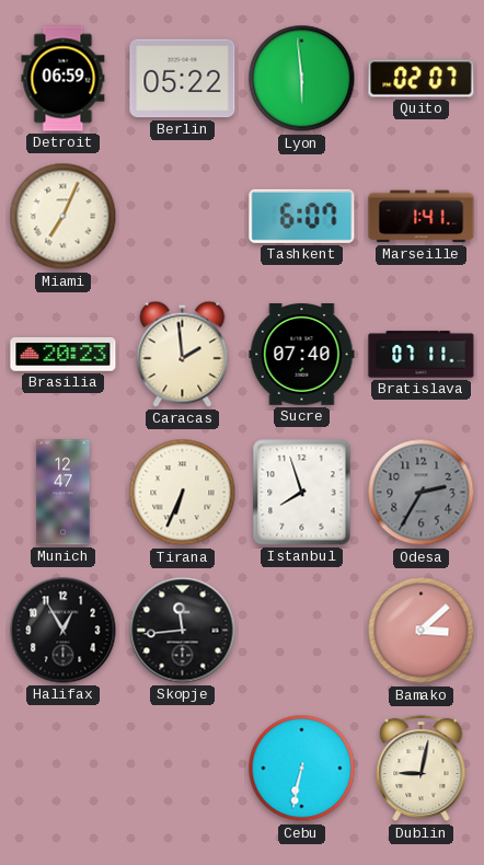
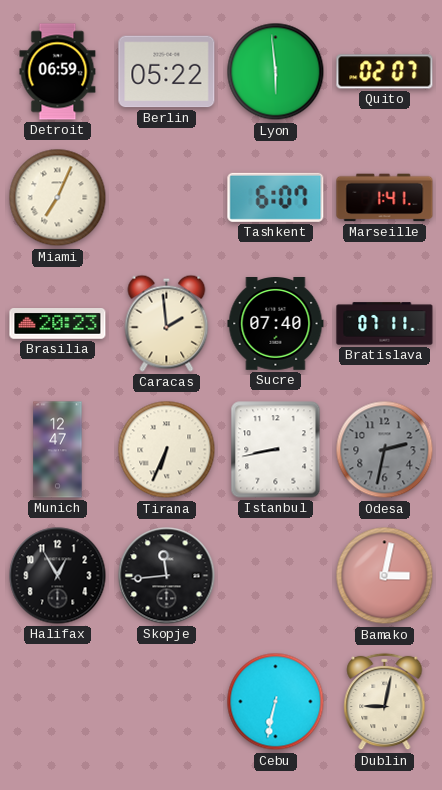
Istanbul: 7:57 -> 8:43 (276, 450)
Odesa: 2:35 -> 2:32 (385, 450)
Bamako: 3:08 -> 3:02 (385, 576)
